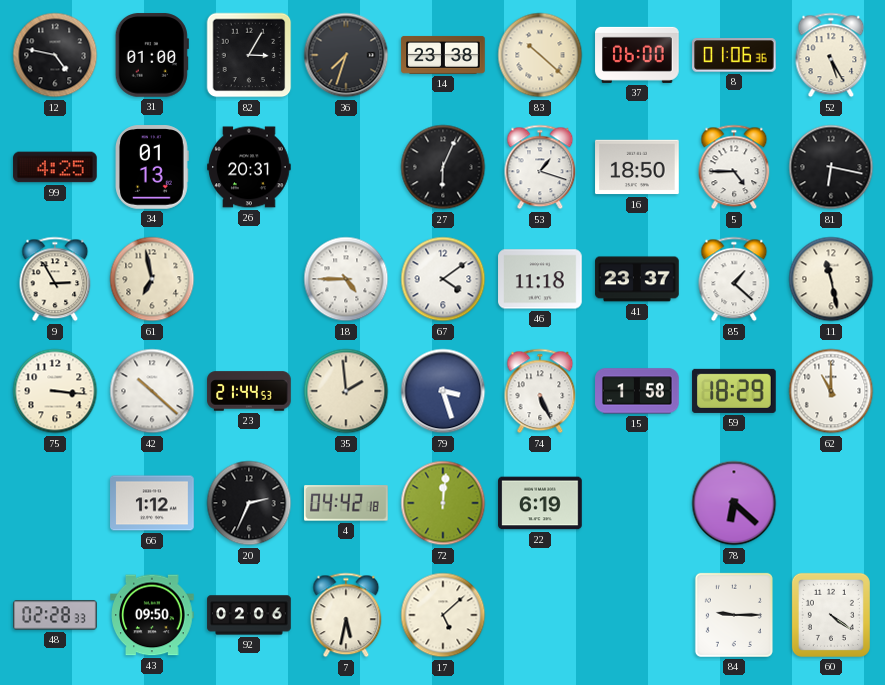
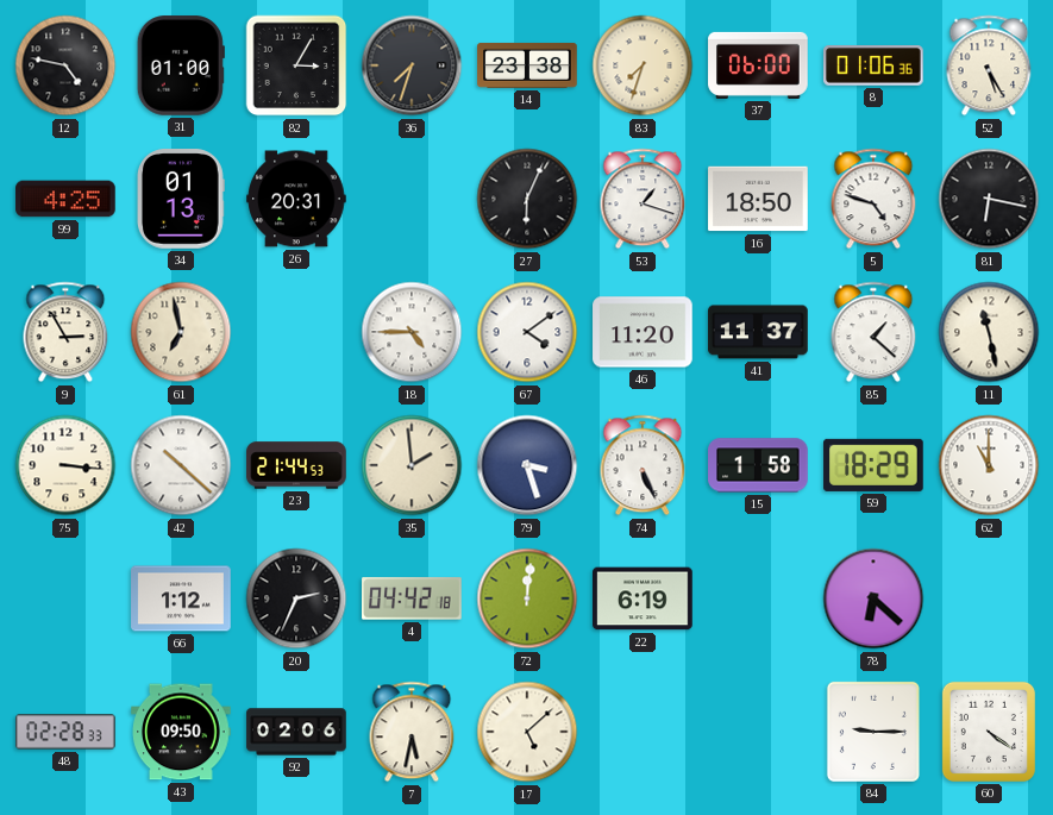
83: 10:22 -> 7:33 (643, 65)
5: 4:45 -> 4:48 (873, 199)
46: 11:18 -> 11:20 (643, 332)
41: 23:37 -> 11:37 (758, 332)
